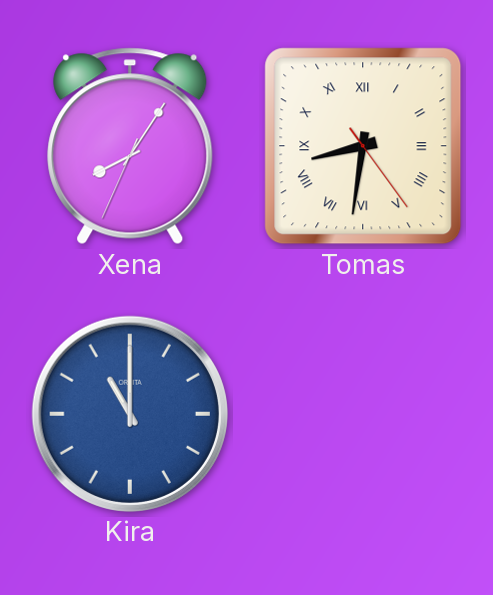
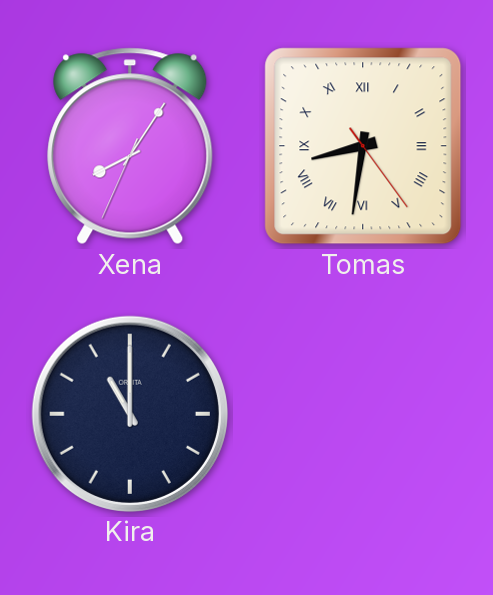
Kira dial: blue -> navy (130, 414)
